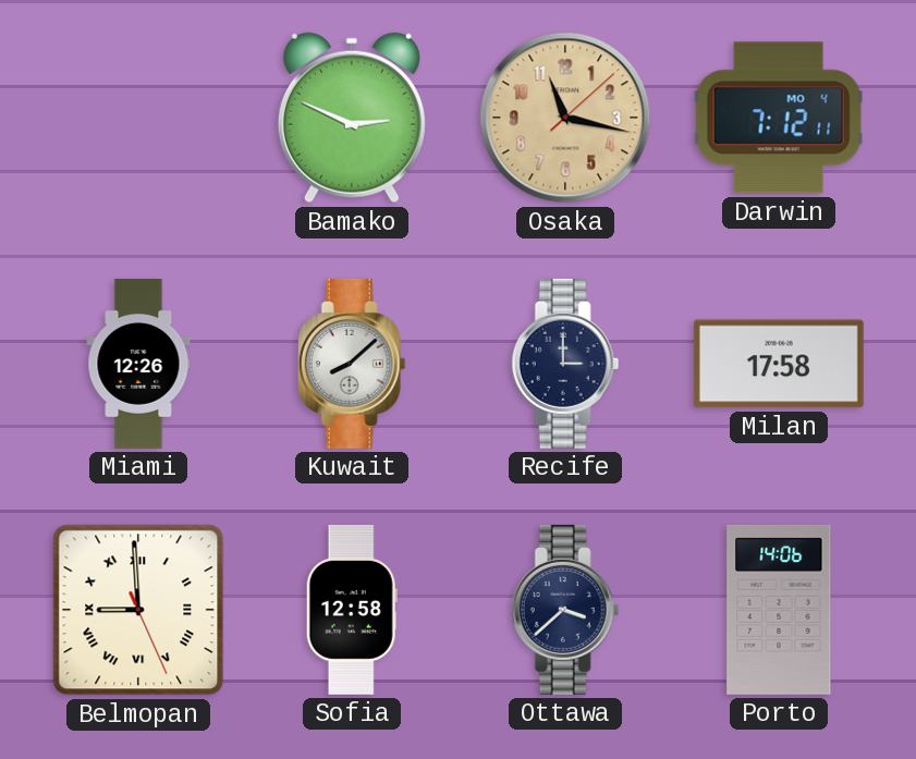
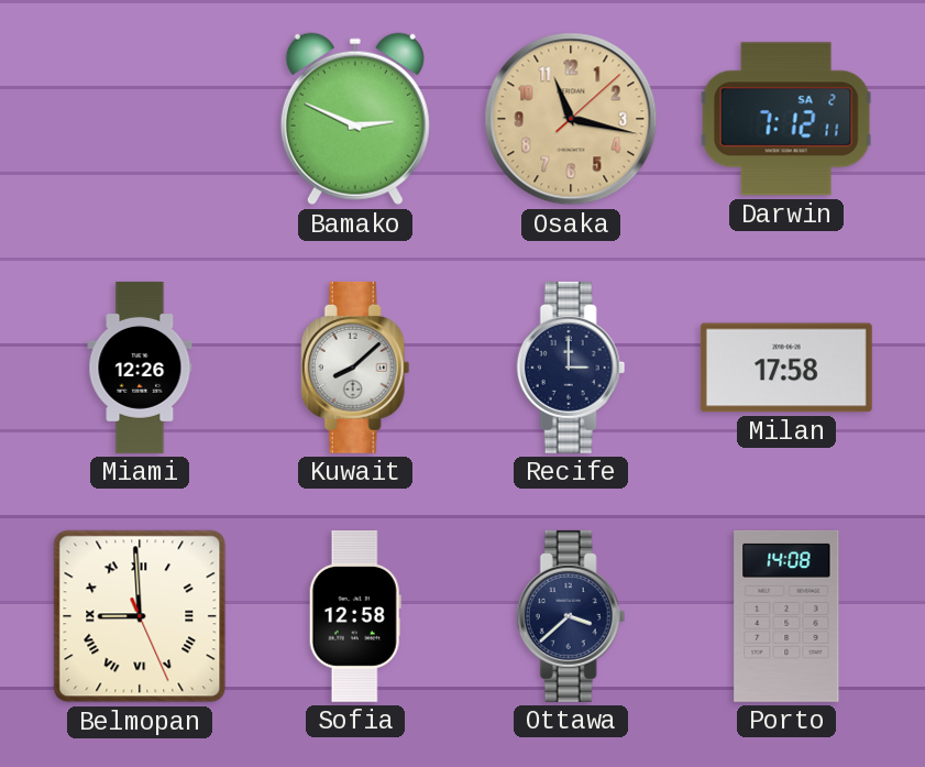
Darwin date: MO 4 -> SA 2 (786, 119)
Porto: 14:06 -> 14:08 (786, 616)
